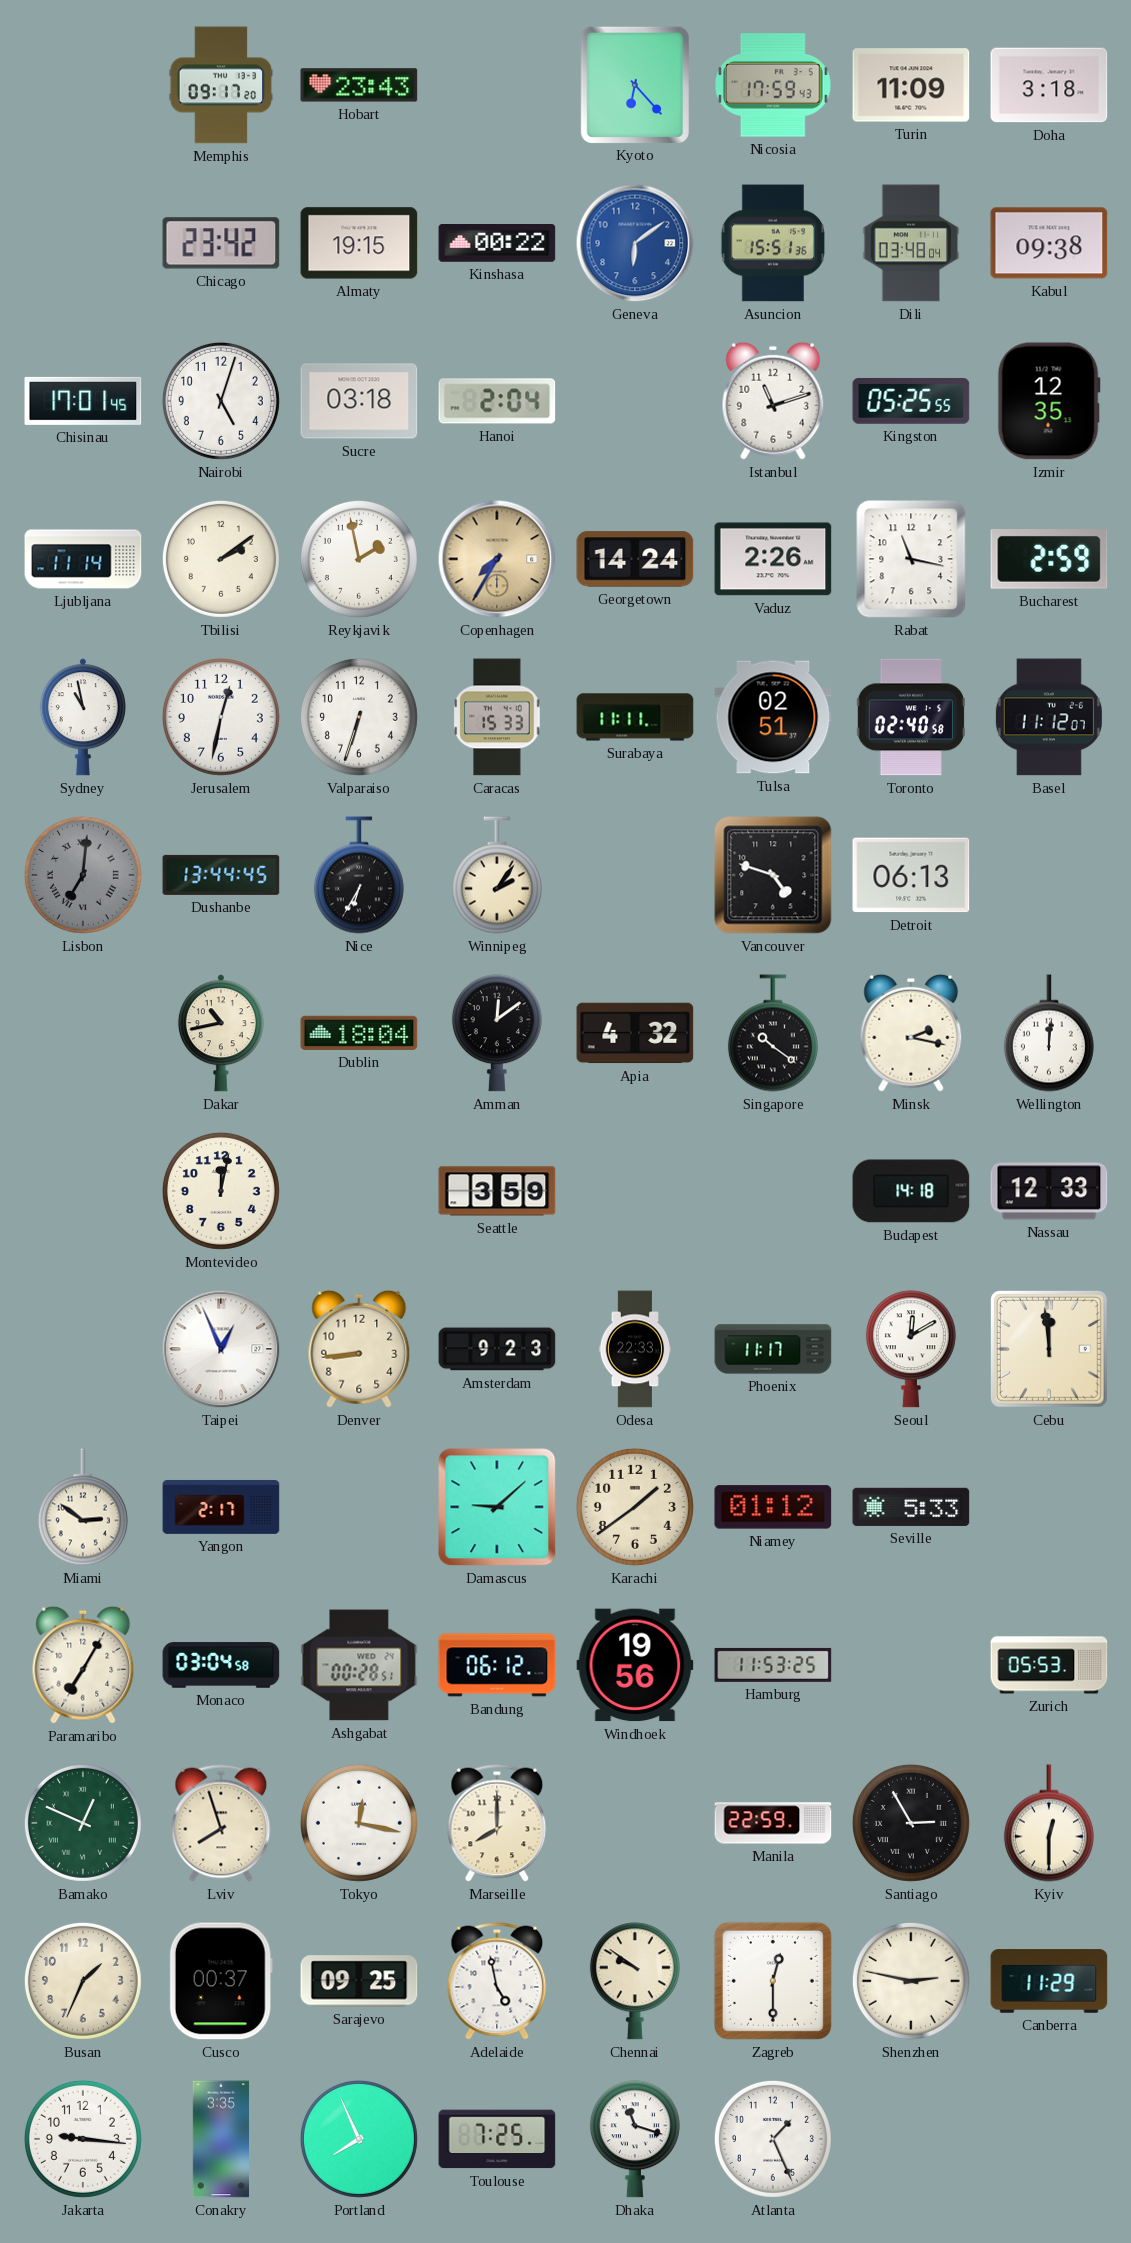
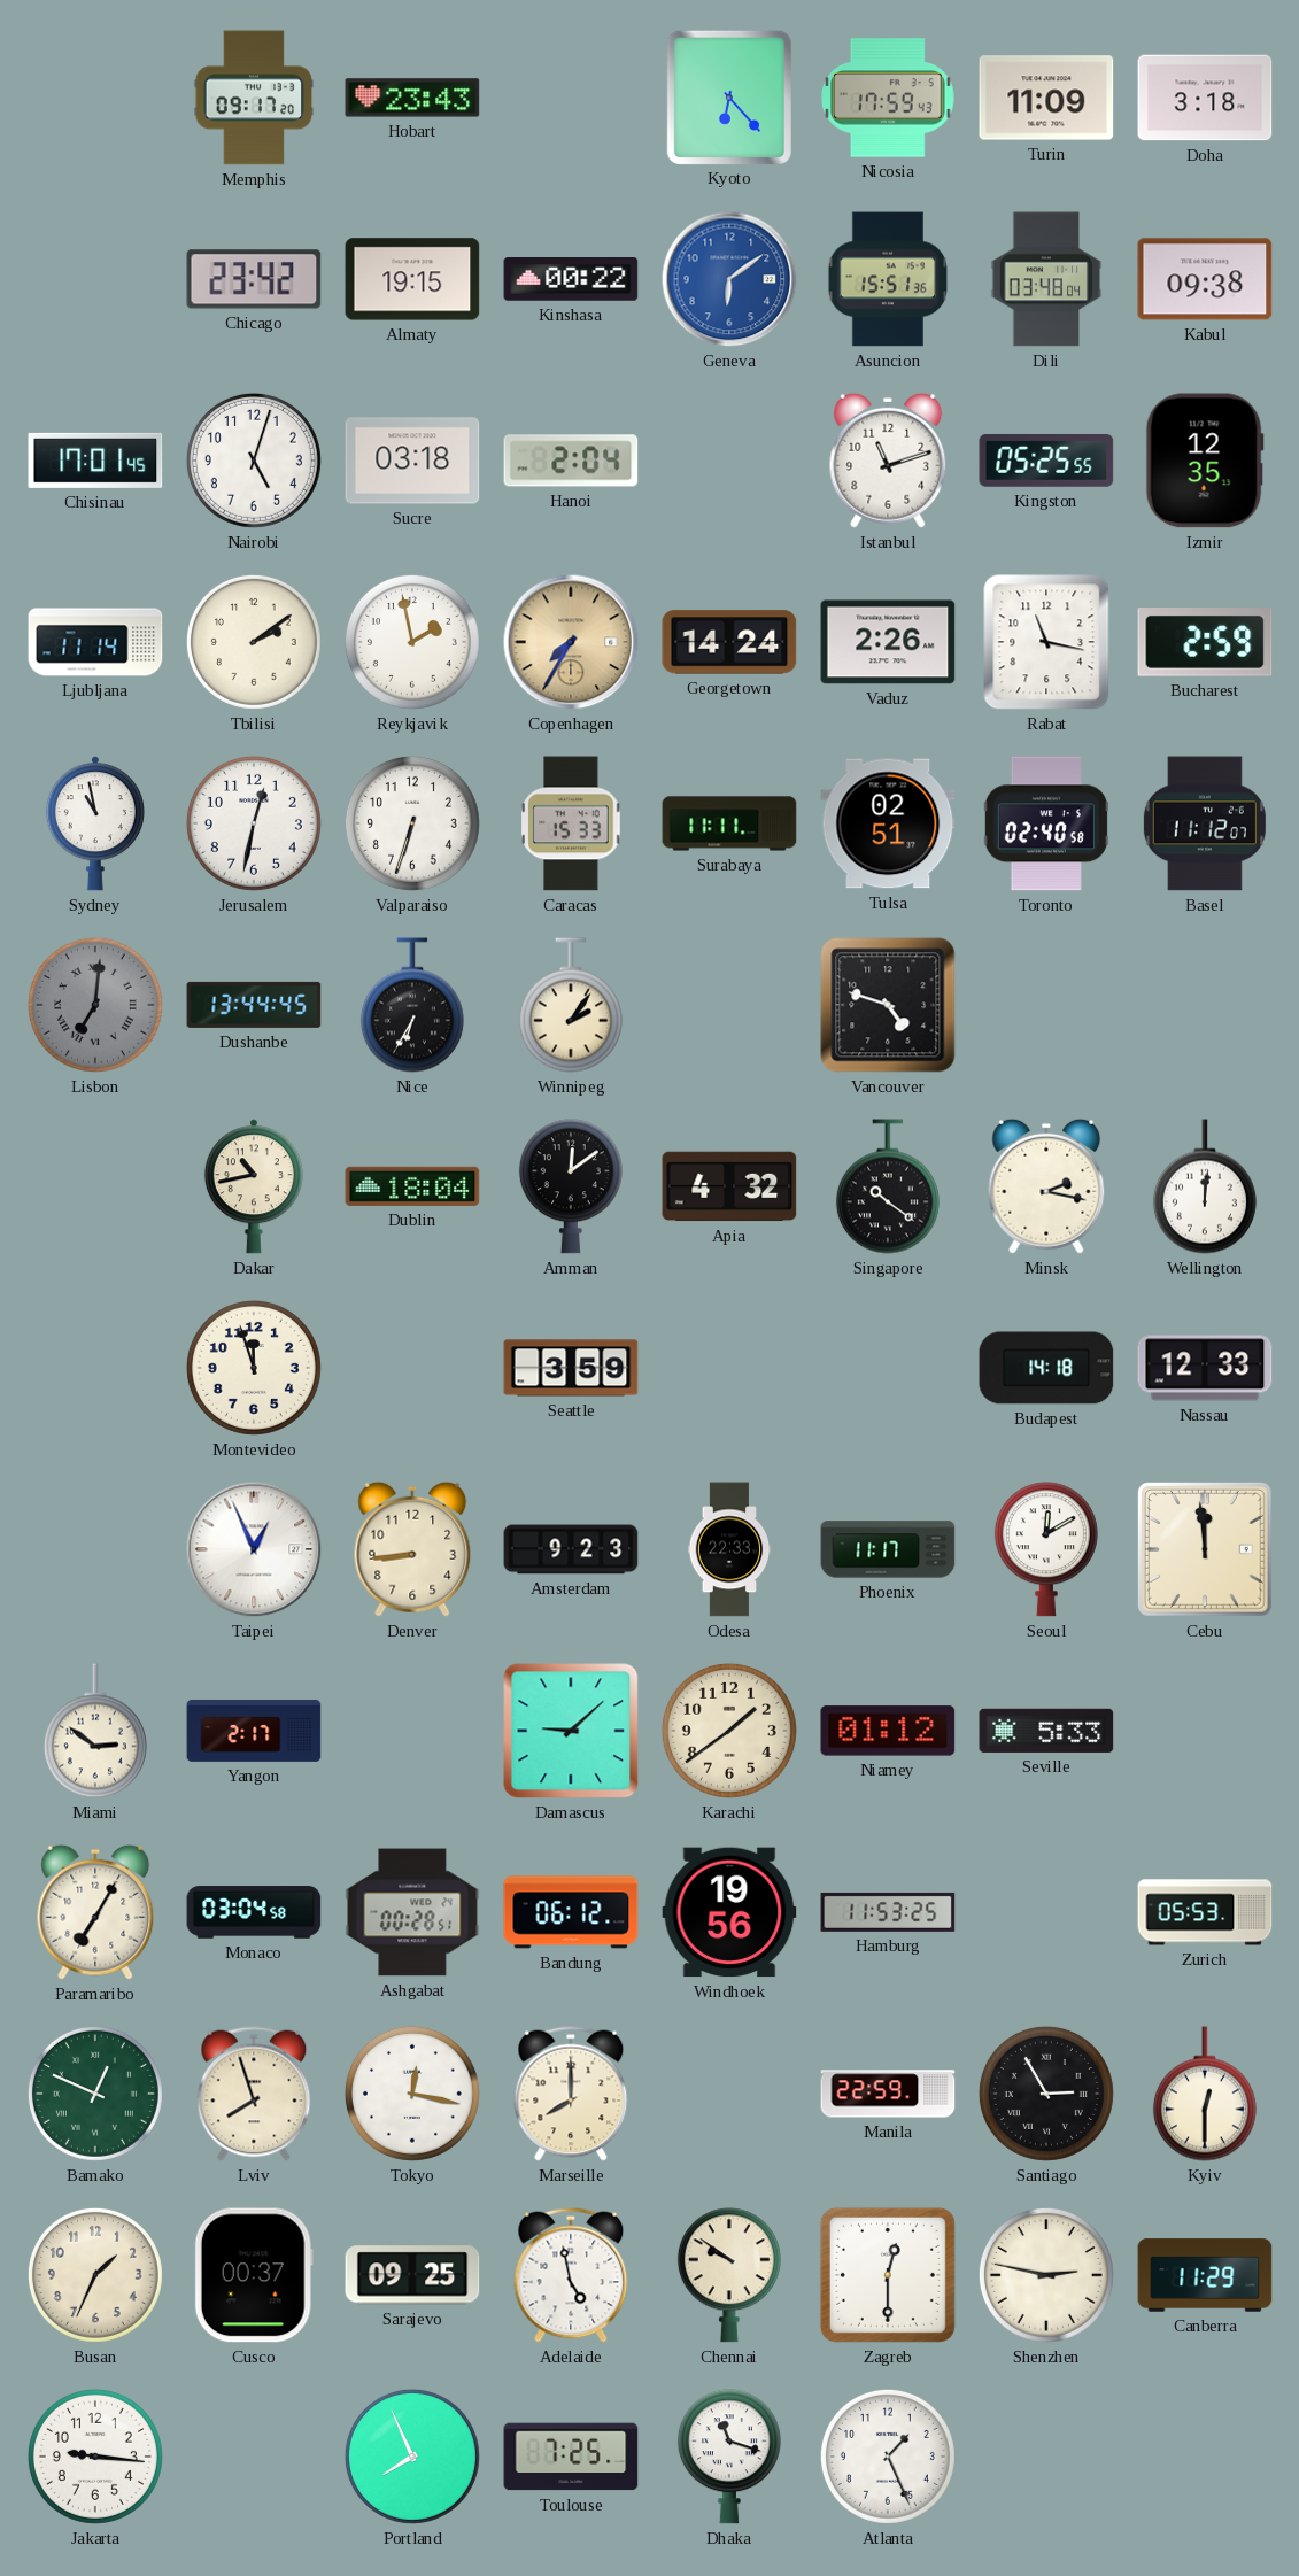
Detroit: 06:13 -> none (911, 875)
Montevideo: 12:02 -> 11:57 (254, 1368)
Conakry: 3:35 -> none (220, 2139)
